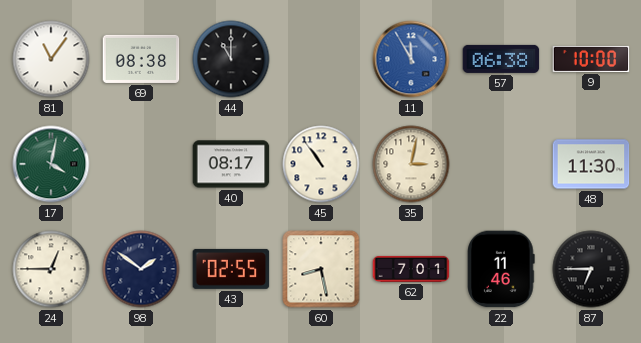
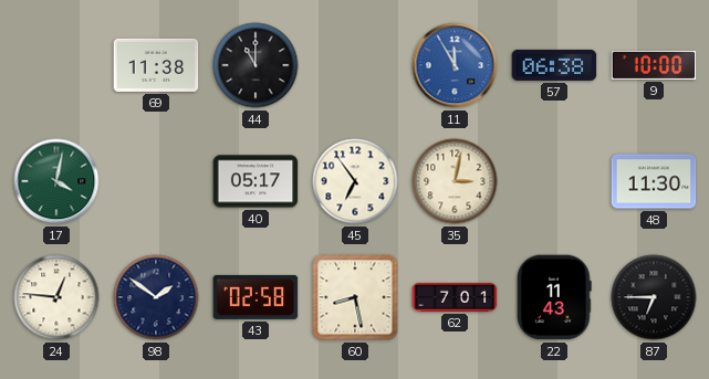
81: 11:06 -> none (51, 59)
69: 08:38 -> 11:38 (156, 65)
40: 08:17 -> 05:17 (256, 181)
45: 10:54 -> 6:54 (355, 181)
24: 12:45 -> 12:46 (56, 297)
43: 02:55 -> 02:58 (256, 297)
22: 11:46 -> 11:43 (554, 297)
